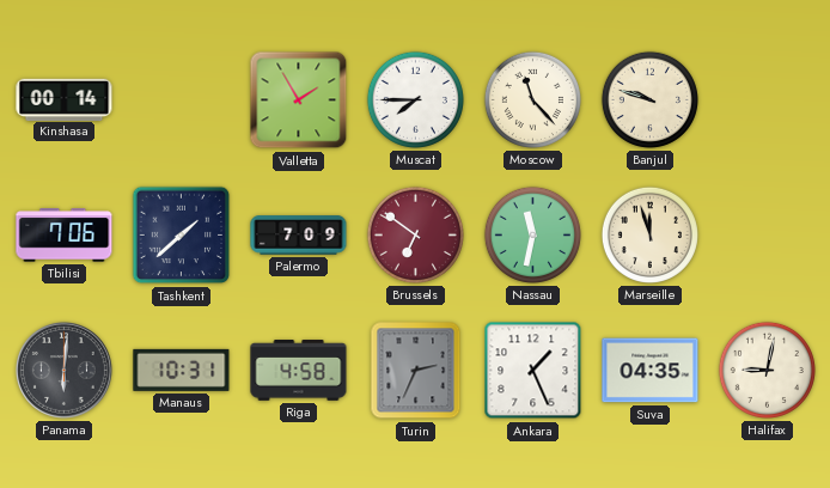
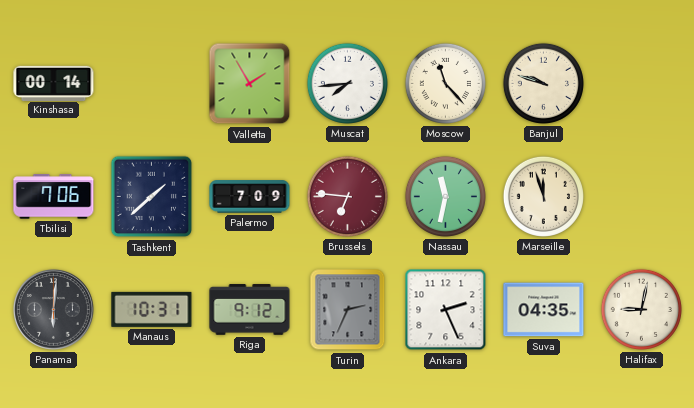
Muscat: 7:45 -> 7:44 (347, 83)
Brussels: 6:51 -> 6:46 (347, 196)
Riga: 4:58 -> 9:12 (250, 310)
Ankara: 1:26 -> 2:26 (446, 310)
